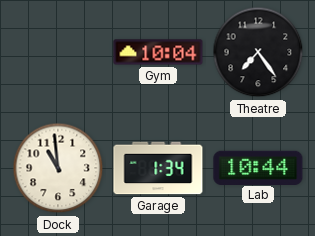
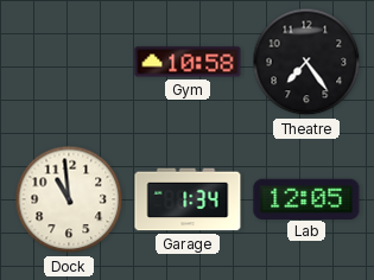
Gym: 10:04 -> 10:58 (188, 62)
Lab: 10:44 -> 12:05 (306, 198)
